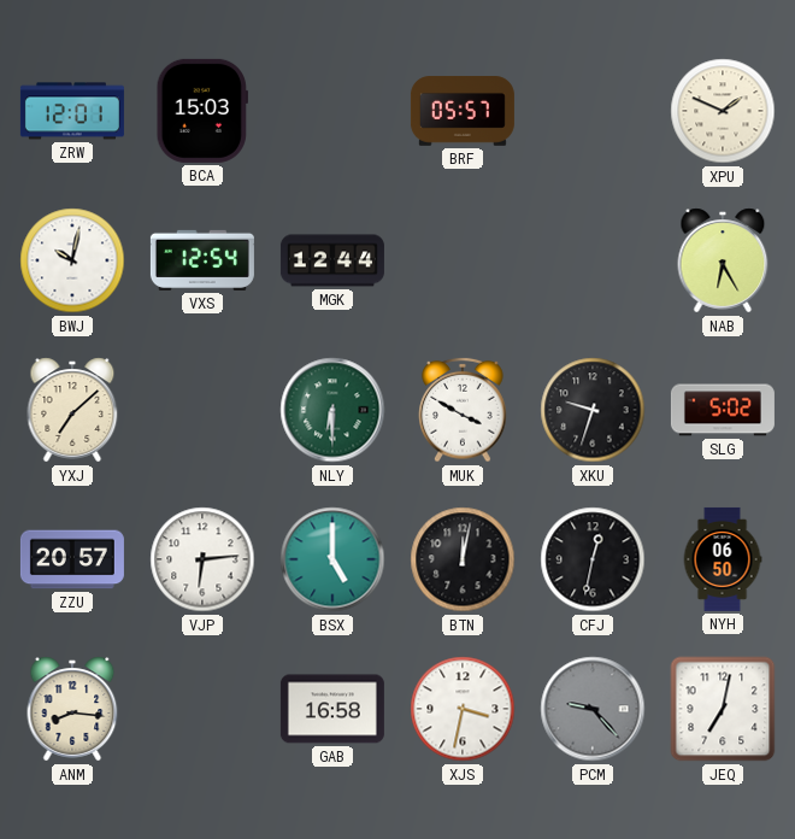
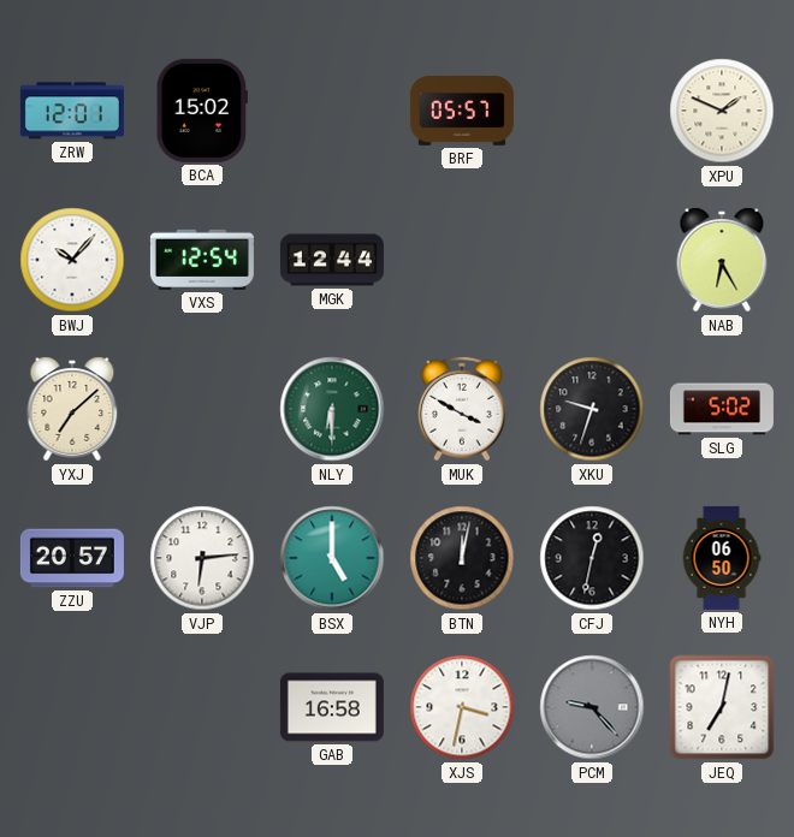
BCA: 15:03 -> 15:02 (202, 111)
BWJ: 10:02 -> 10:07 (72, 260)
ANM: 8:16 -> none (72, 709)
